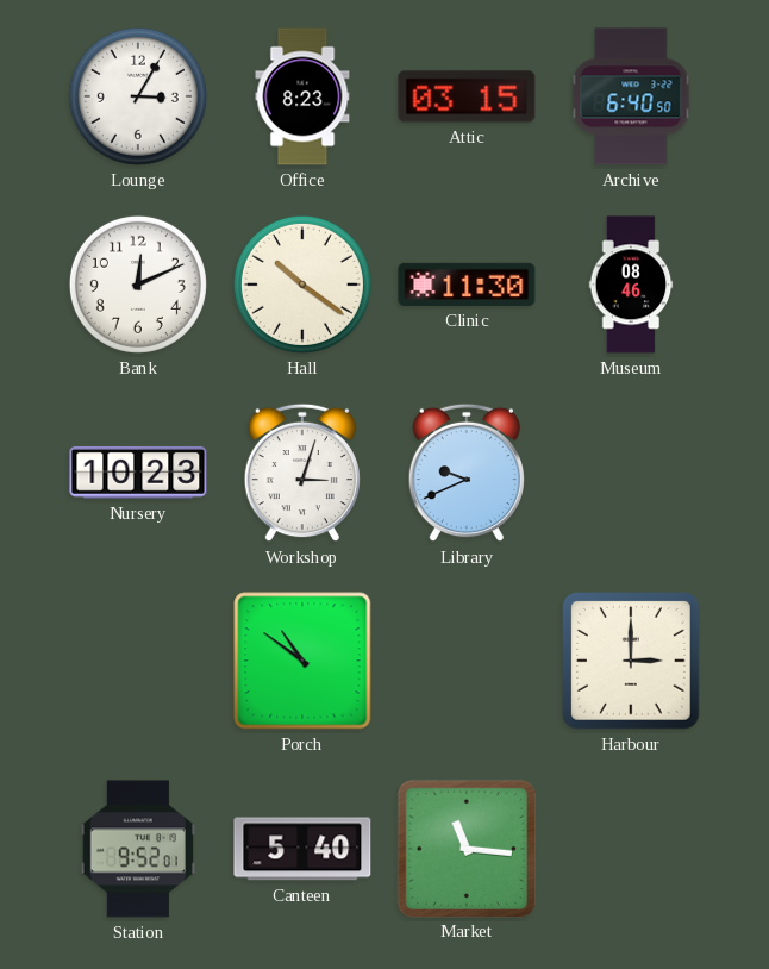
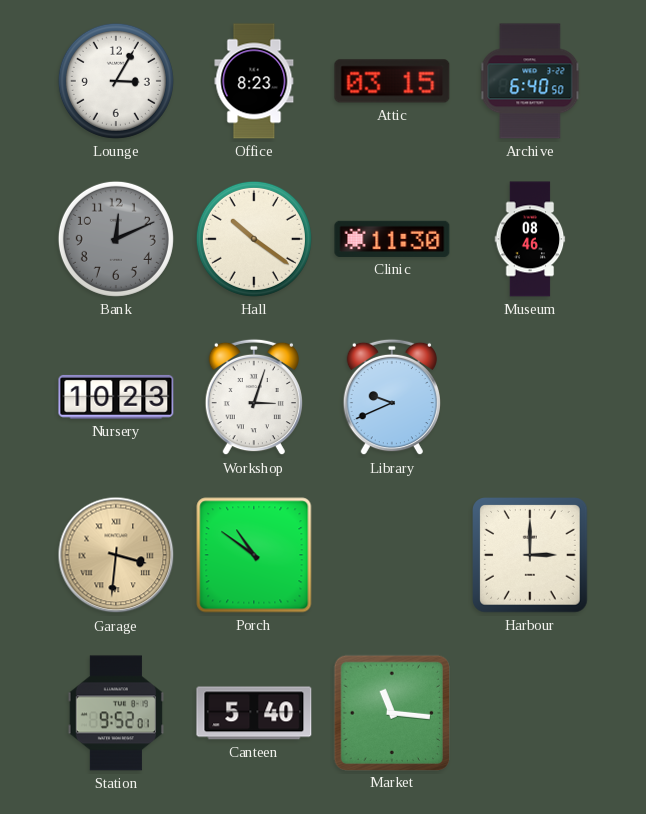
Bank dial: white -> grey (116, 239)
Garage: none -> 3:31 (116, 555)
